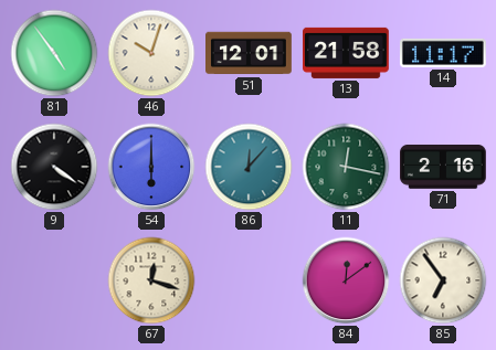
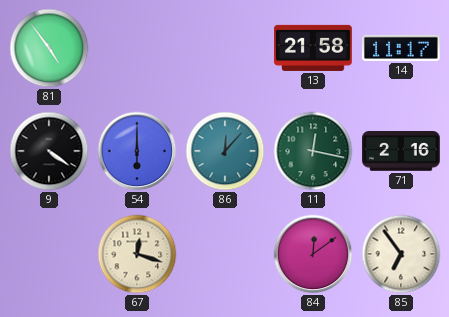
46: 10:03 -> none (151, 53)
51: 12:01 -> none (250, 53)
